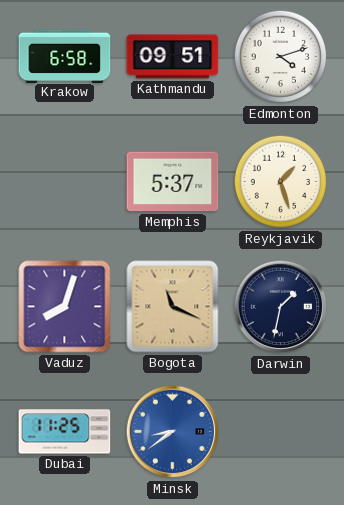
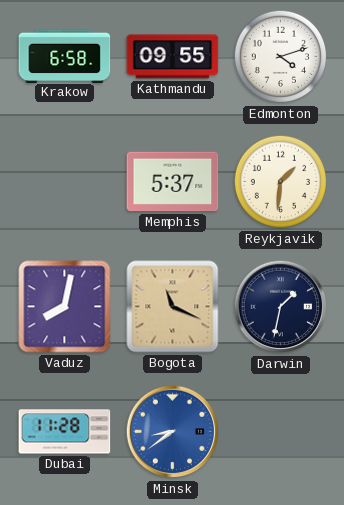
Kathmandu: 09:51 -> 09:55 (173, 57)
Reykjavik: 1:27 -> 1:31 (281, 182)
Vaduz: 8:03 -> 8:02 (65, 307)
Dubai: 11:25 -> 11:28 (65, 432)
